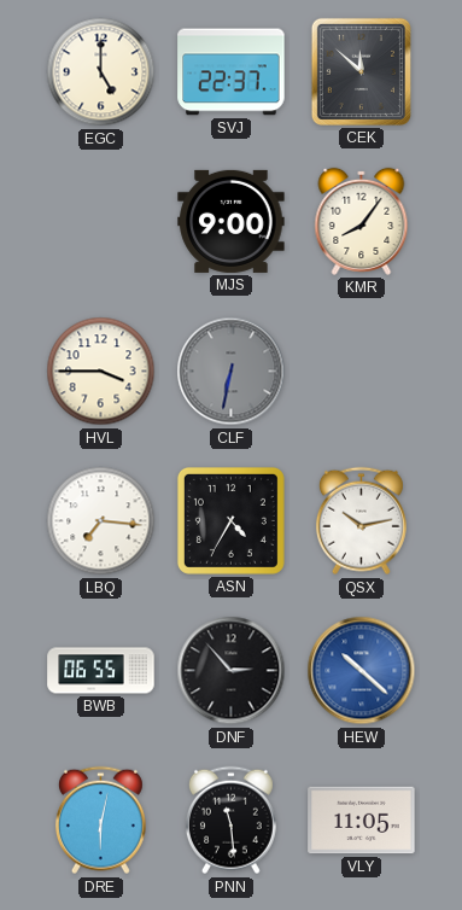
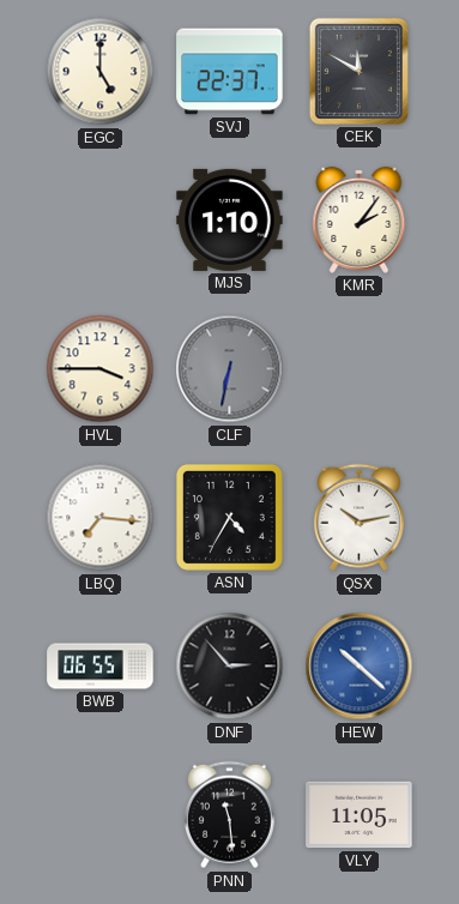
CEK: 11:52 -> 11:50 (358, 71)
MJS: 9:00 -> 1:10 (230, 219)
KMR: 8:06 -> 2:06 (360, 219)
DRE: 6:02 -> none (100, 821)
